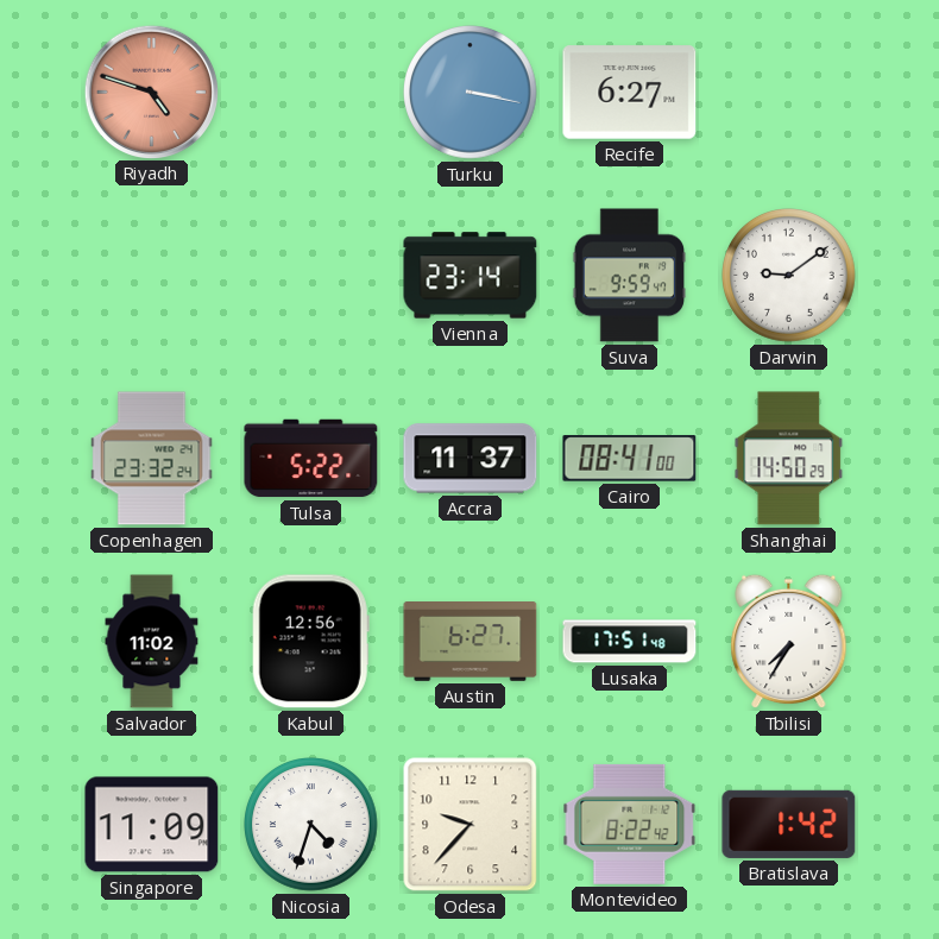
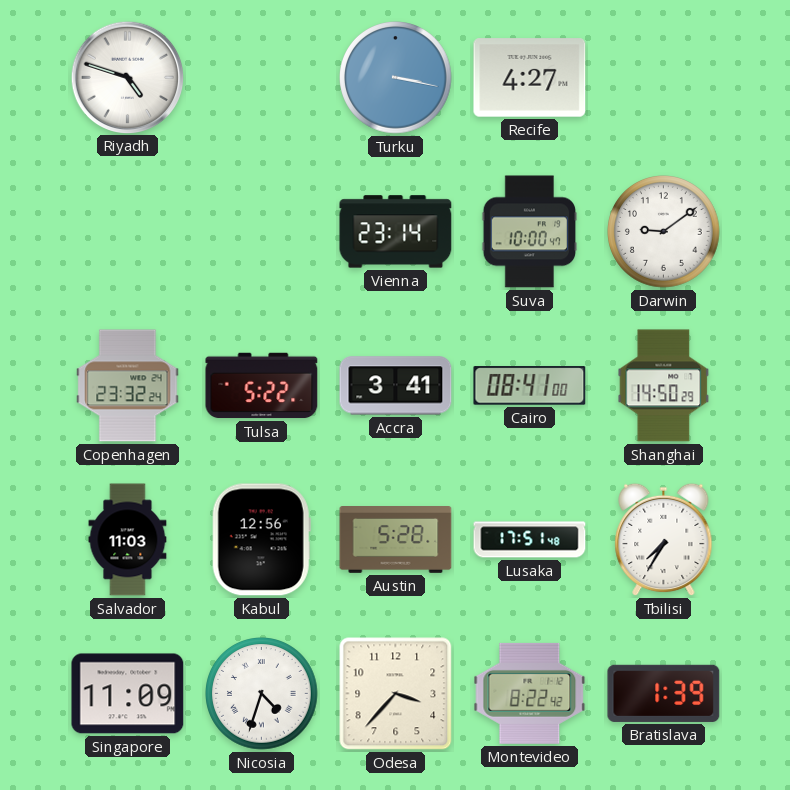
Riyadh dial: salmon -> white (127, 77)
Recife: 6:27 -> 4:27 (530, 78)
Suva: 9:59 -> 10:00 (530, 232)
Accra: 11:37 -> 3:41 (396, 386)
Salvador: 11:02 -> 11:03 (128, 540)
Austin: 6:27 -> 5:28 (396, 540)
Odesa: 9:37 -> 3:37 (396, 694)
Bratislava: 1:42 -> 1:39 (664, 693)
